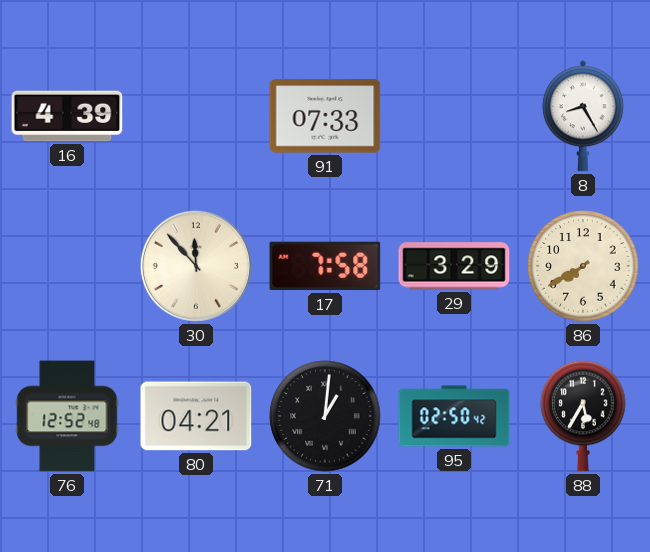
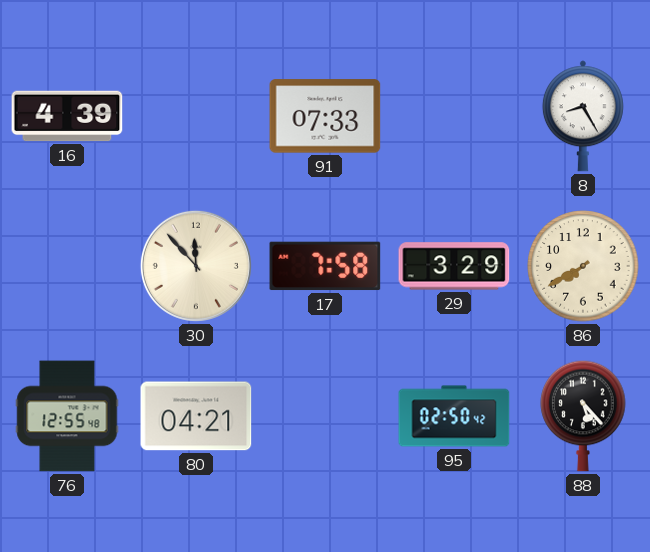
76: 12:52 -> 12:55 (67, 416)
71: 1:01 -> none (325, 416)
88: 5:35 -> 5:23 (583, 416)
